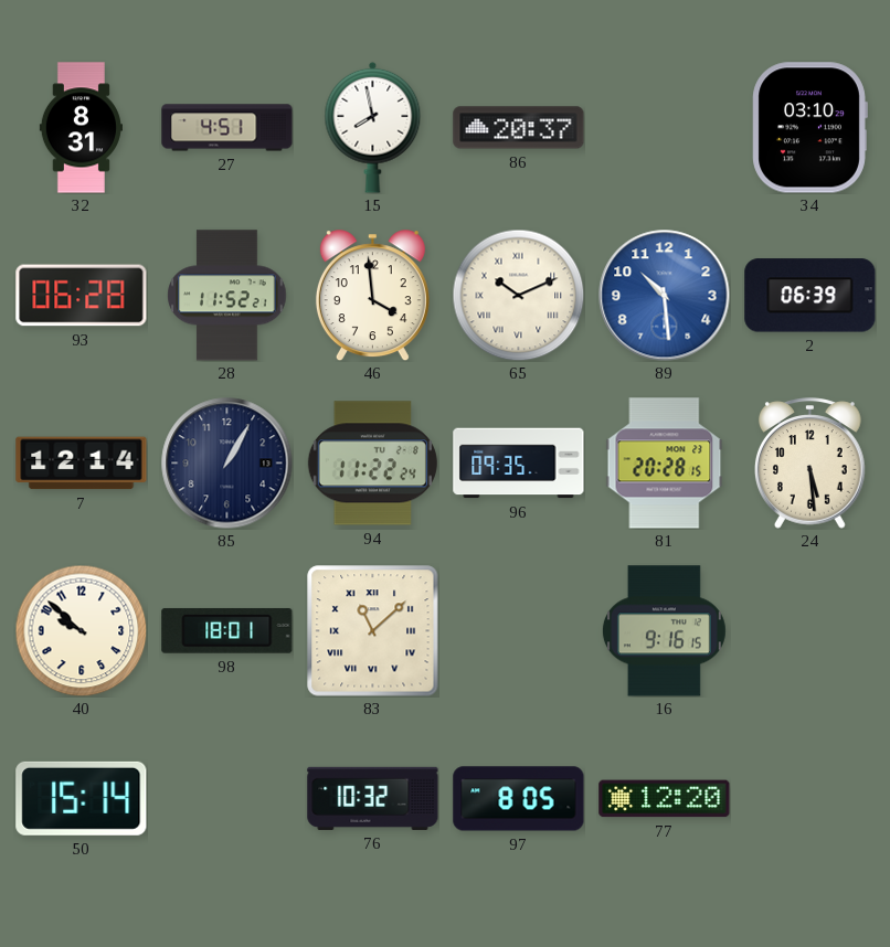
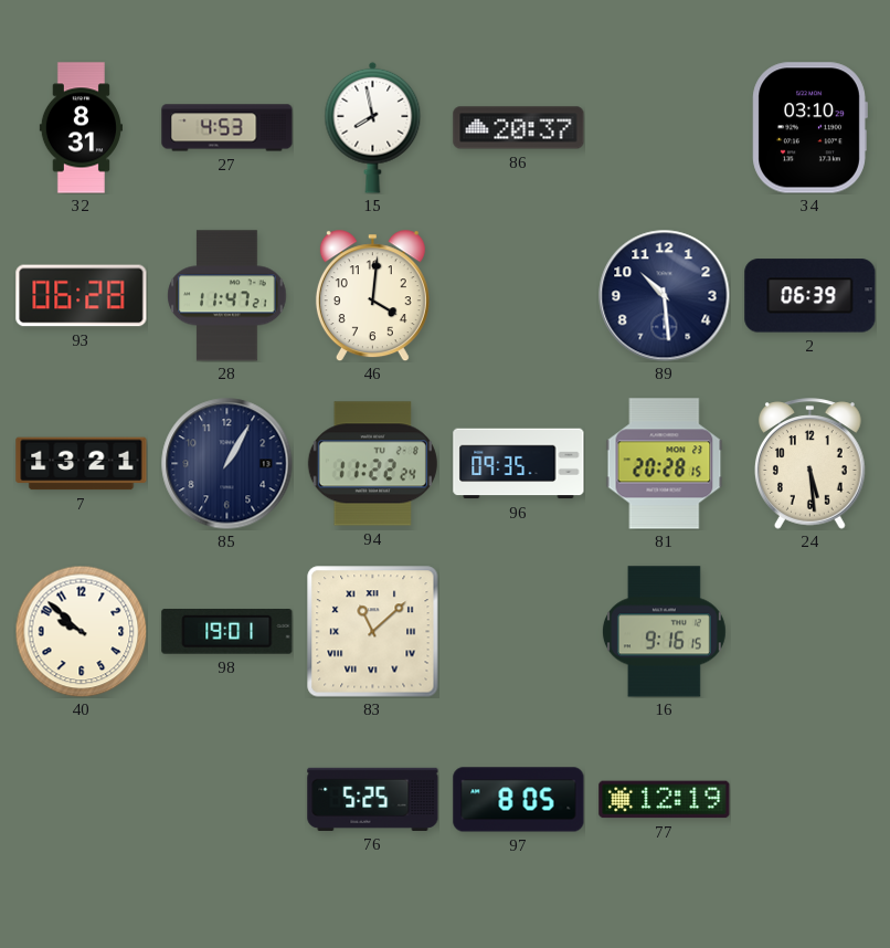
27: 4:51 -> 4:53 (227, 128)
28: 11:52 -> 11:47 (227, 296)
46: 3:59 -> 4:01 (372, 296)
65: 10:11 -> none (518, 295)
89 dial: blue -> navy (665, 296)
7: 12:14 -> 13:21 (82, 464)
98: 18:01 -> 19:01 (227, 631)
50: 15:14 -> none (82, 798)
76: 10:32 -> 5:25 (373, 799)
77: 12:20 -> 12:19 (665, 800)
